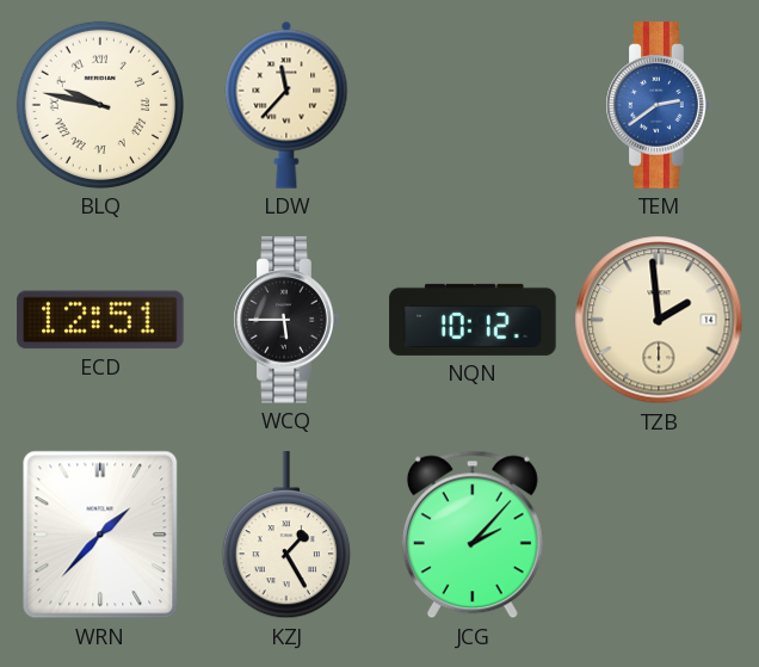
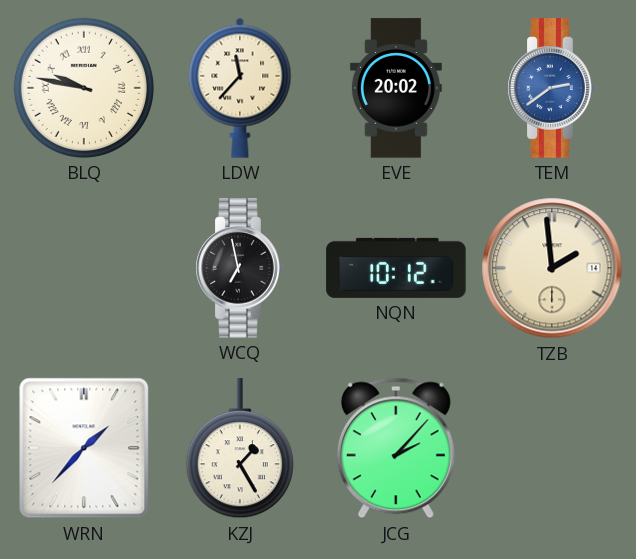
EVE: none -> 20:02 (396, 88)
ECD: 12:51 -> none (100, 320)
WCQ: 5:45 -> 6:58 (240, 268)
